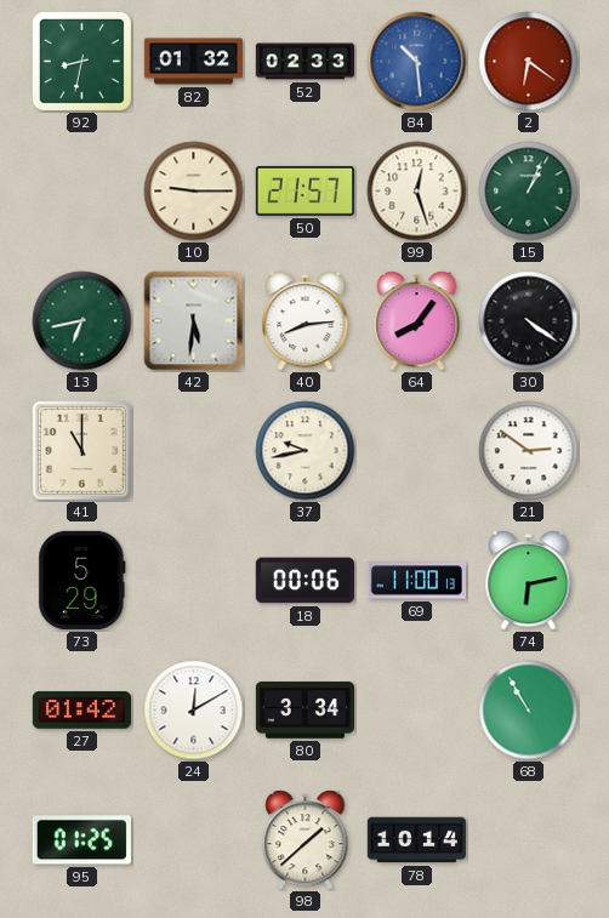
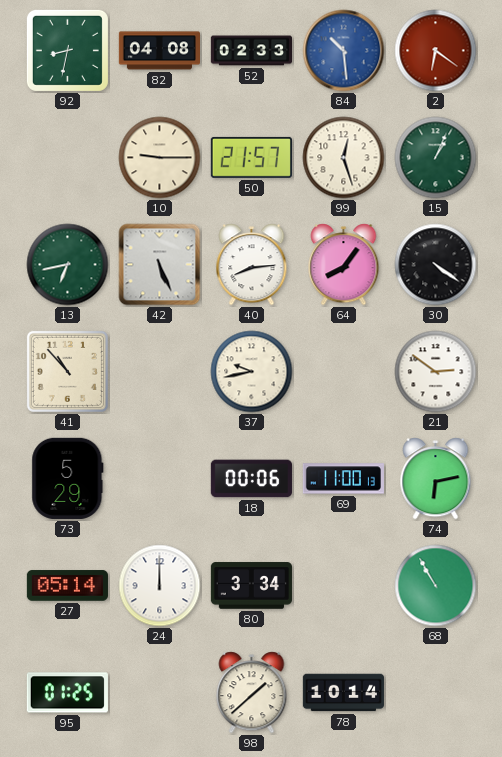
82: 01:32 -> 04:08 (159, 51)
42: 5:31 -> 5:26 (160, 265)
41: 11:00 -> 10:53 (67, 371)
27: 01:42 -> 05:14 (67, 586)
24: 12:10 -> 12:00 (160, 586)
